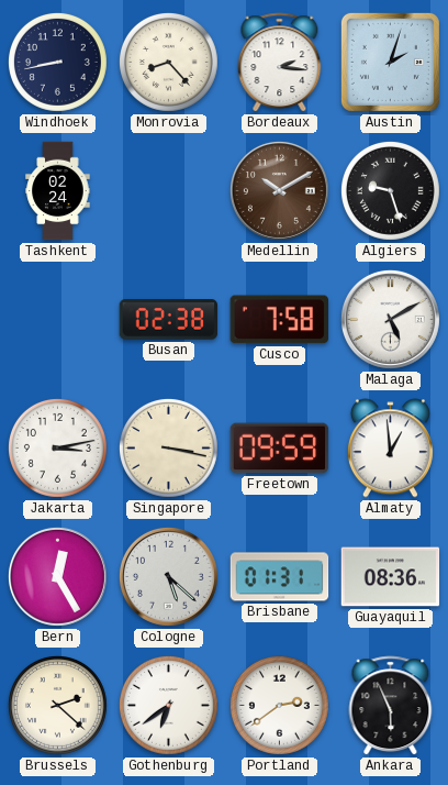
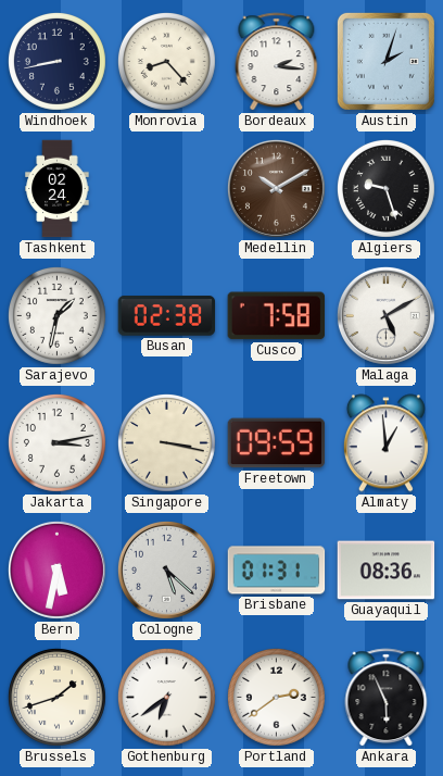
Sarajevo: none -> 1:32 (56, 315)
Bern: 12:25 -> 5:32 (56, 570)
Brussels: 2:22 -> 1:42 (56, 697)
